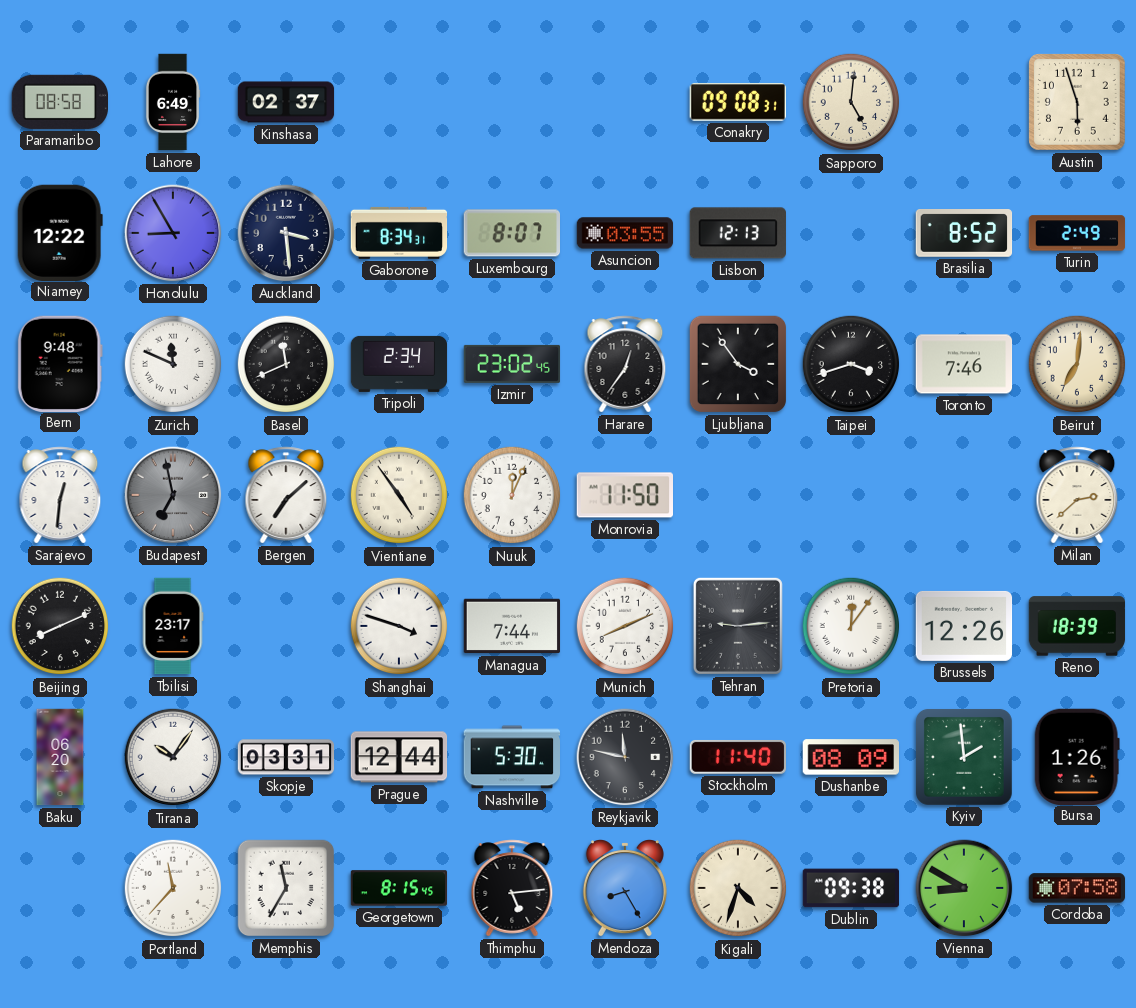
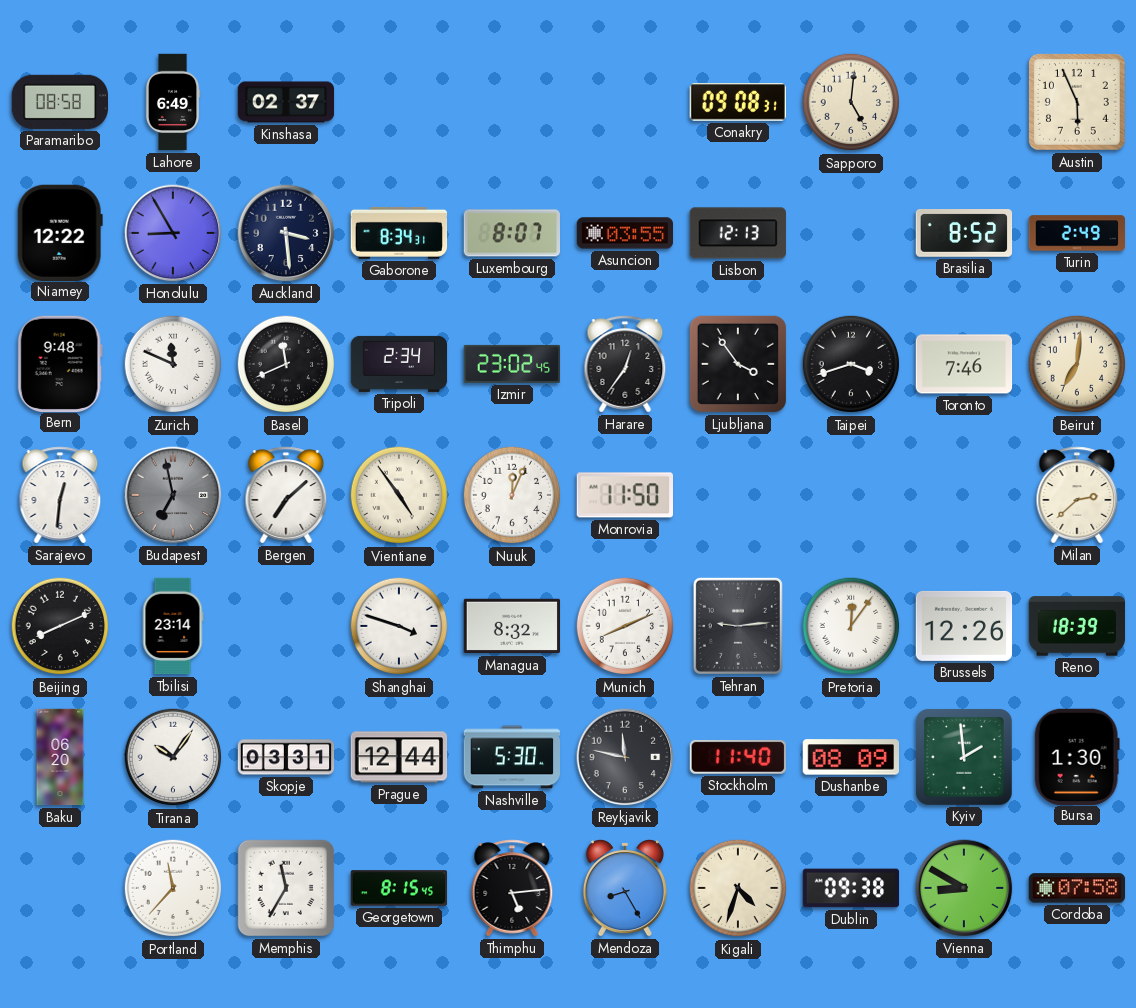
Austin: 5:57 -> 5:56 (1078, 103)
Tbilisi: 23:17 -> 23:14 (173, 626)
Managua: 7:44 -> 8:32 (512, 626)
Bursa: 1:26 -> 1:30 (1077, 756)
